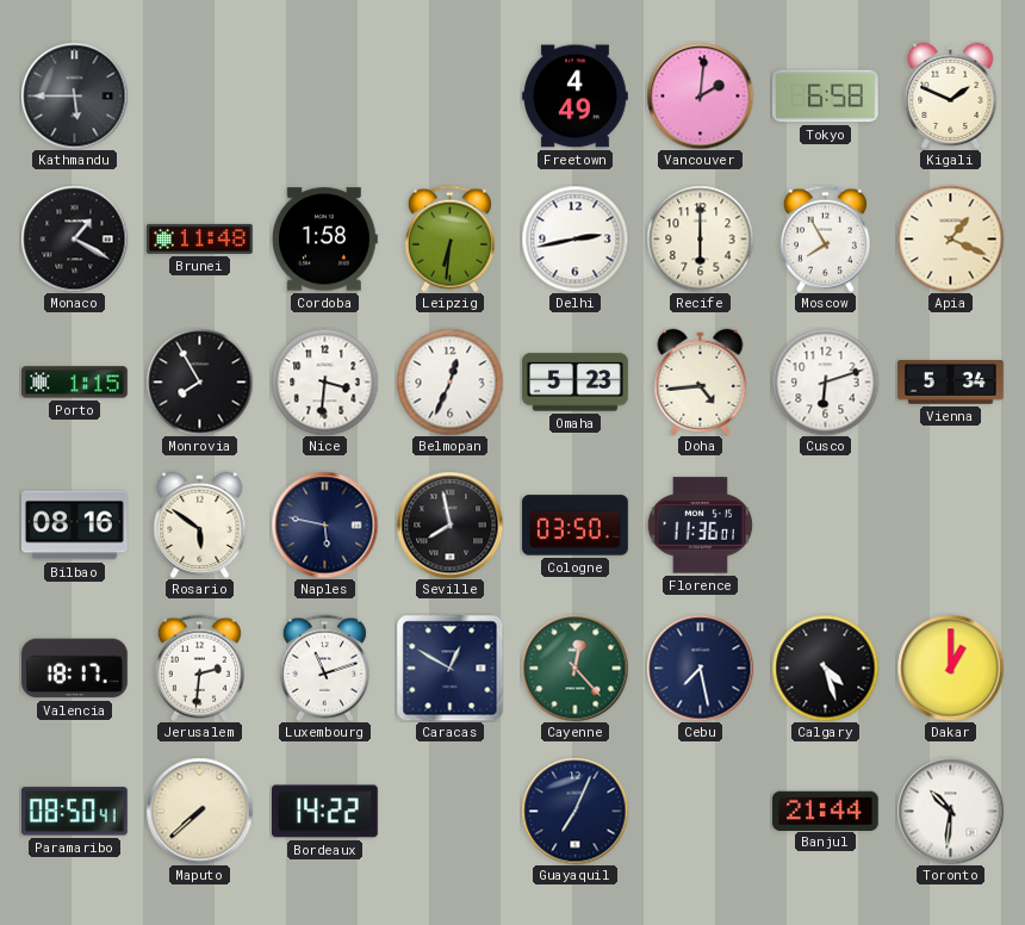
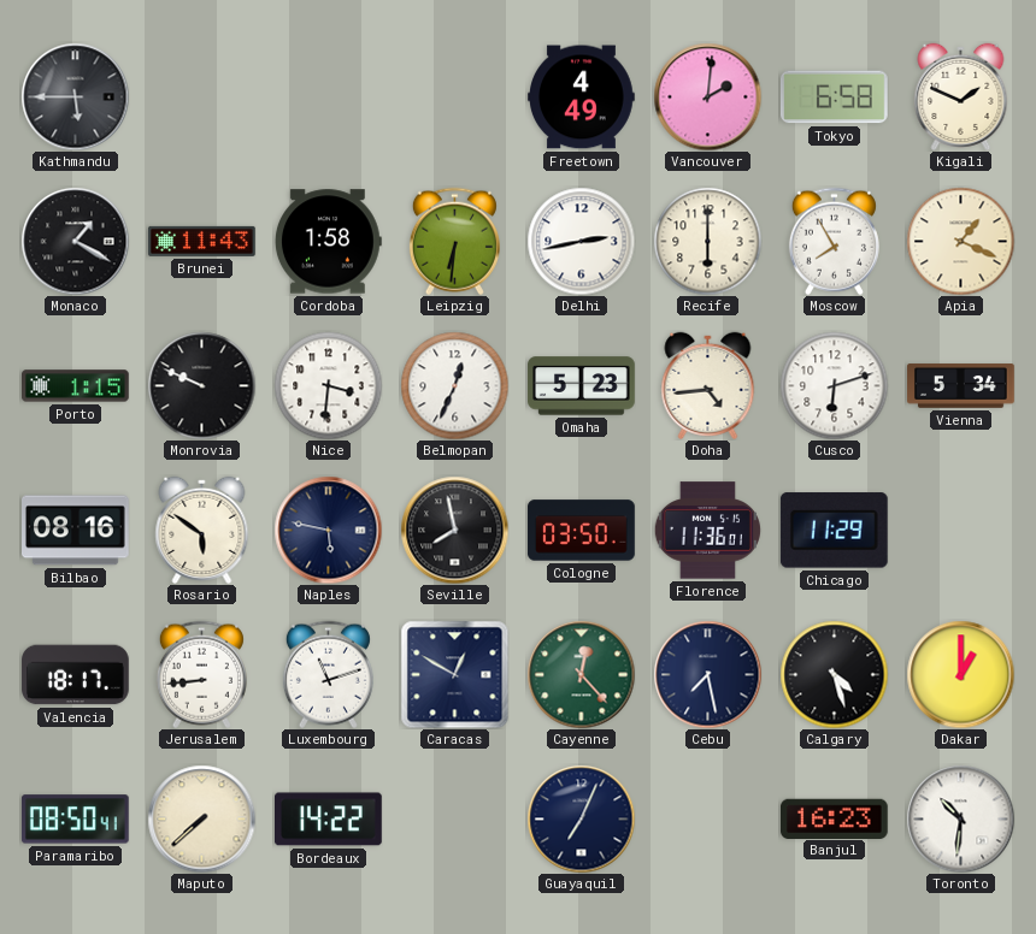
Brunei: 11:48 -> 11:43 (202, 241)
Monrovia: 7:55 -> 9:49 (201, 385)
Chicago: none -> 11:29 (834, 531)
Jerusalem: 2:31 -> 8:44 (201, 674)
Banjul: 21:44 -> 16:23 (835, 818)
